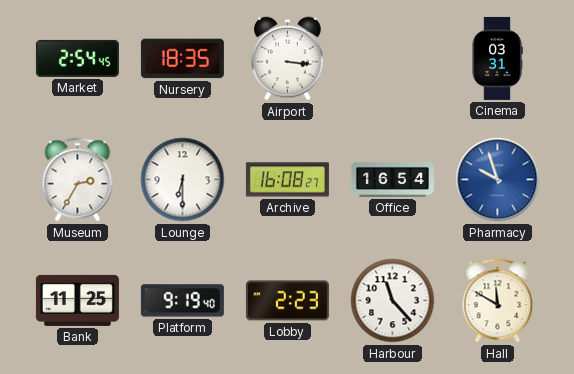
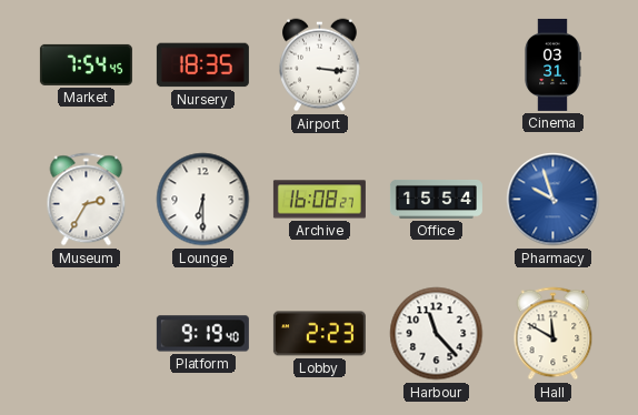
Market: 2:54 -> 7:54 (86, 64)
Office: 16:54 -> 15:54 (436, 199)
Bank: 11:25 -> none (77, 300)
